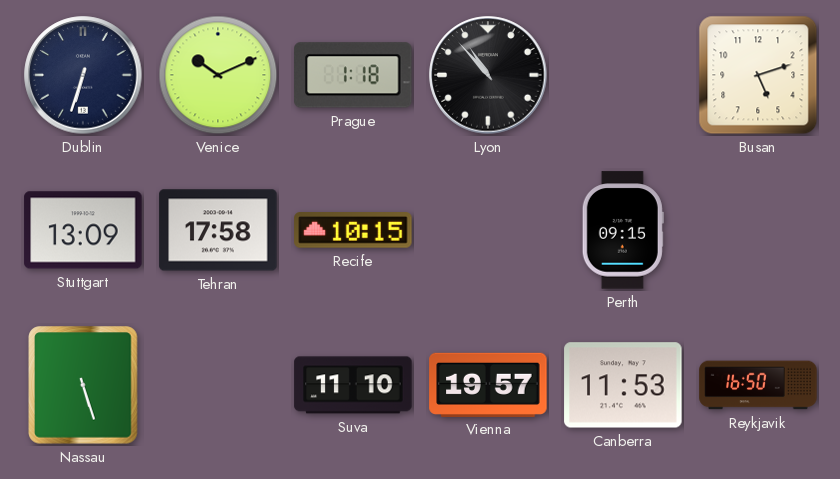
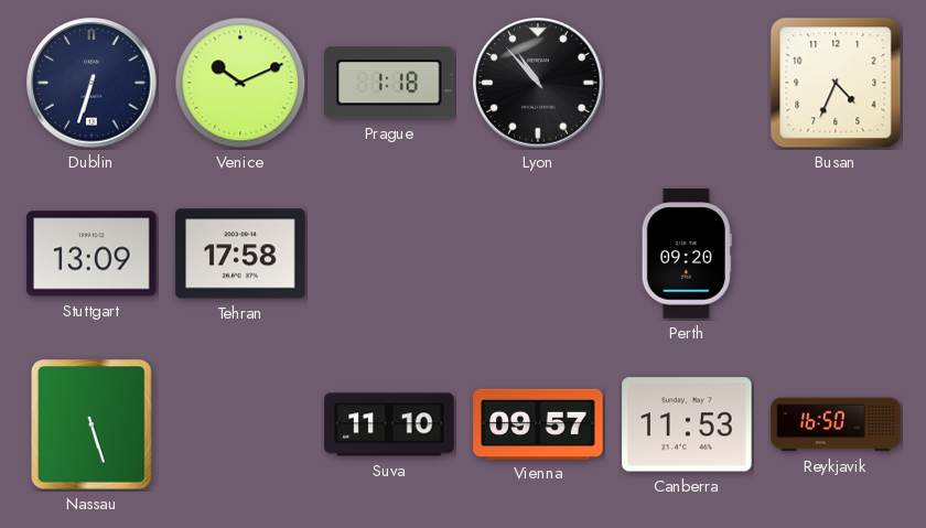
Busan: 5:12 -> 4:34 (836, 83)
Recife: 10:15 -> none (353, 230)
Perth: 09:15 -> 09:20 (687, 254)
Vienna: 19:57 -> 09:57 (538, 423)
